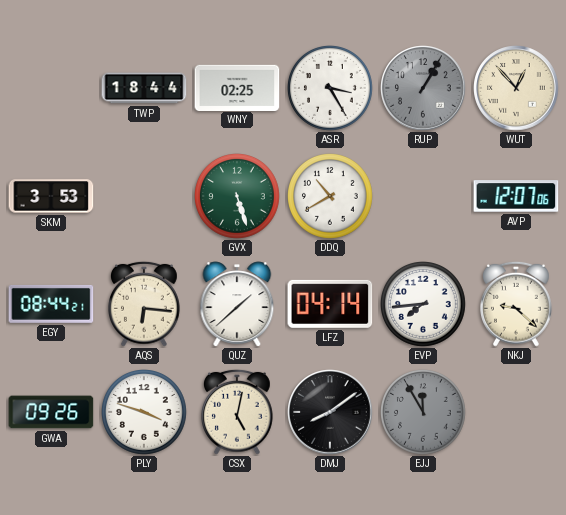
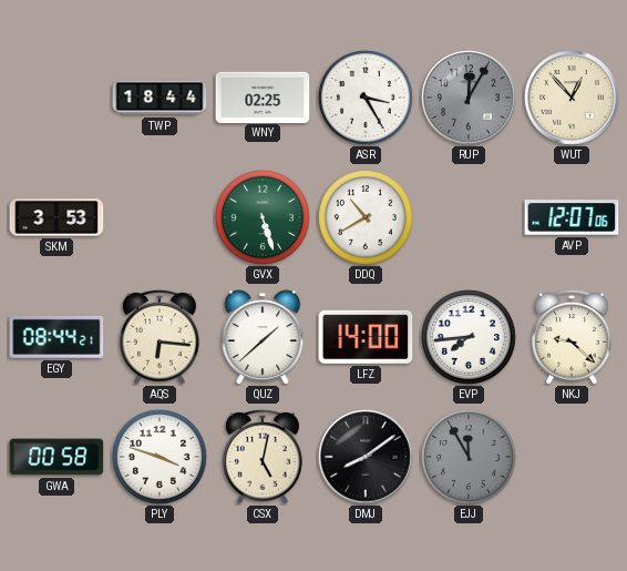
RUP: 1:05 -> 12:05 (469, 98)
LFZ: 04:14 -> 14:00 (366, 337)
GWA: 09:26 -> 00:58 (56, 457)
